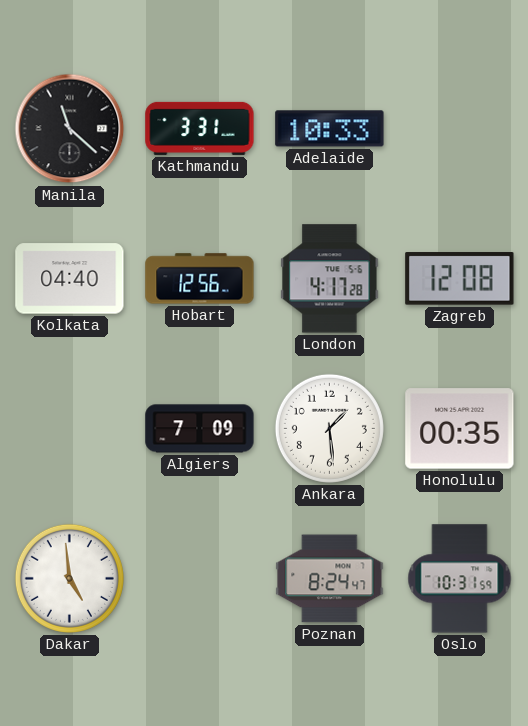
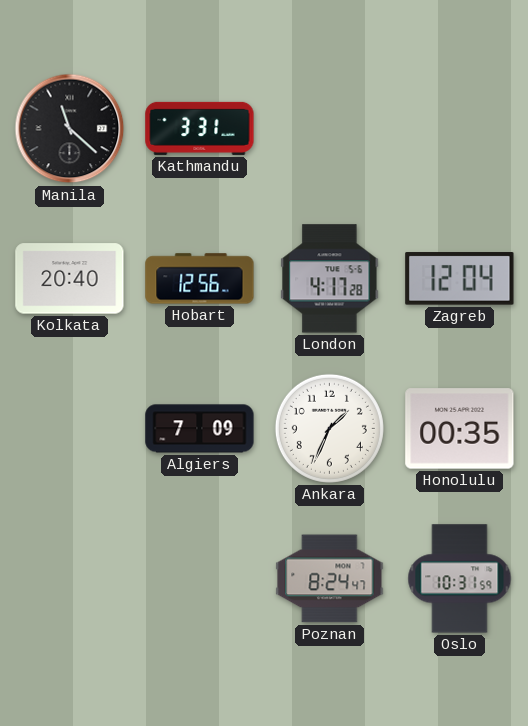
Adelaide: 10:33 -> none (330, 129)
Kolkata: 04:40 -> 20:40 (70, 279)
Zagreb: 12:08 -> 12:04 (460, 279)
Ankara: 1:29 -> 1:34 (329, 428)
Dakar: 4:59 -> none (69, 578)
